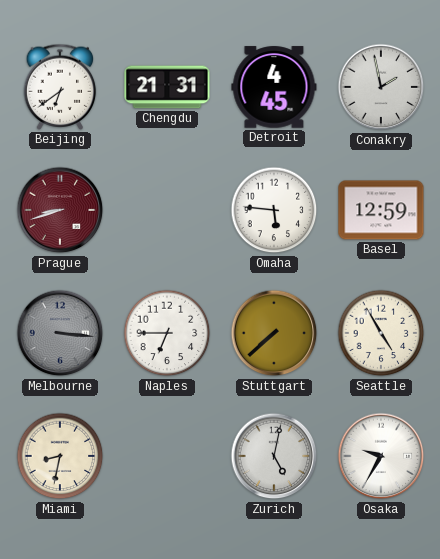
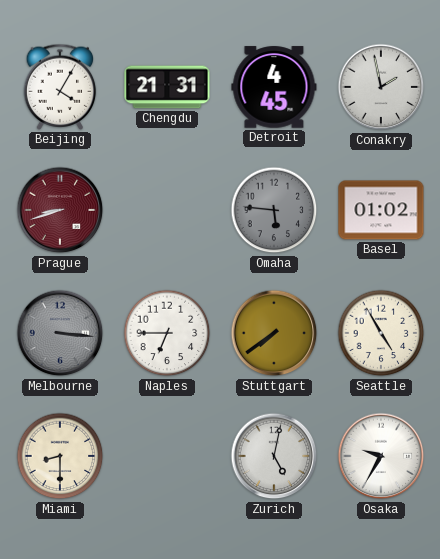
Beijing: 6:39 -> 4:05 (60, 87)
Omaha dial: white -> grey (274, 210)
Basel: 12:59 -> 01:02 (381, 210)
Stuttgart: 7:38 -> 7:39 (274, 333)
Miami: 8:32 -> 8:30 (60, 456)
